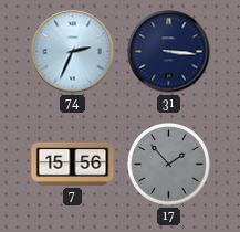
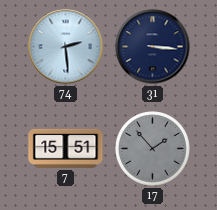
74: 2:34 -> 2:29 (66, 47)
7: 15:56 -> 15:51 (66, 148)
